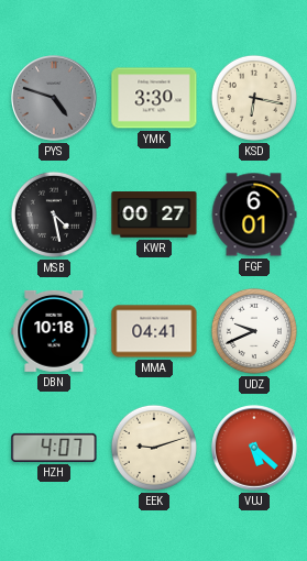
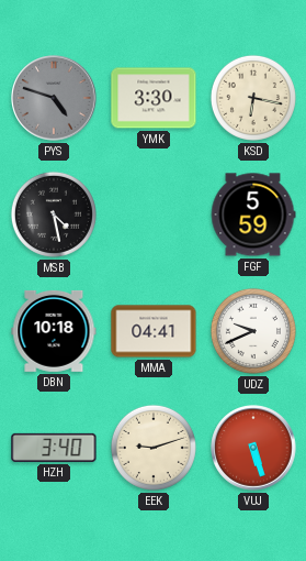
KWR: 00:27 -> none (154, 216)
FGF: 6:01 -> 5:59 (253, 215)
HZH: 4:07 -> 3:40 (54, 448)
VUJ: 5:22 -> 5:27 (253, 448)
